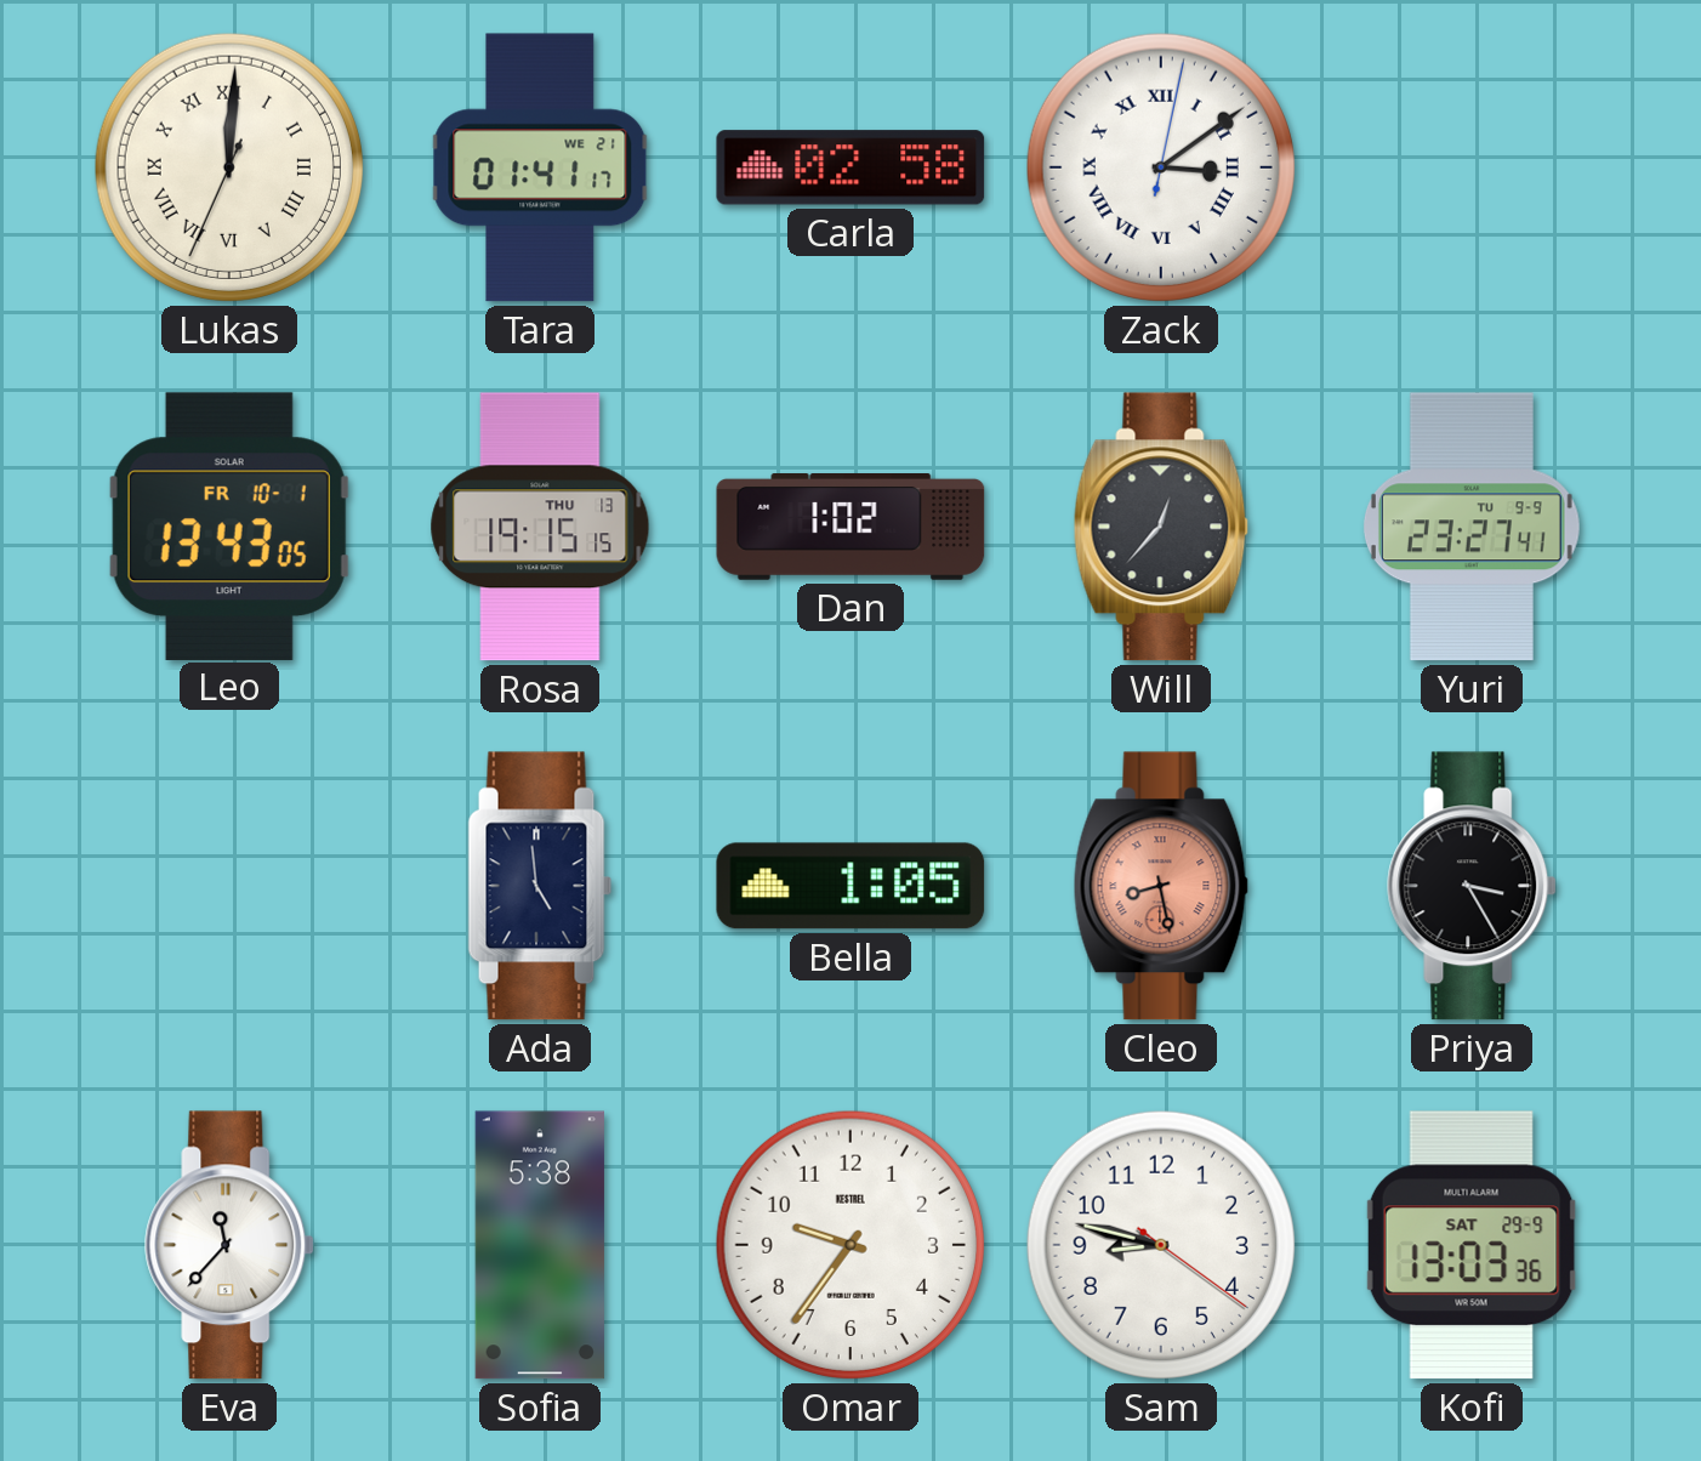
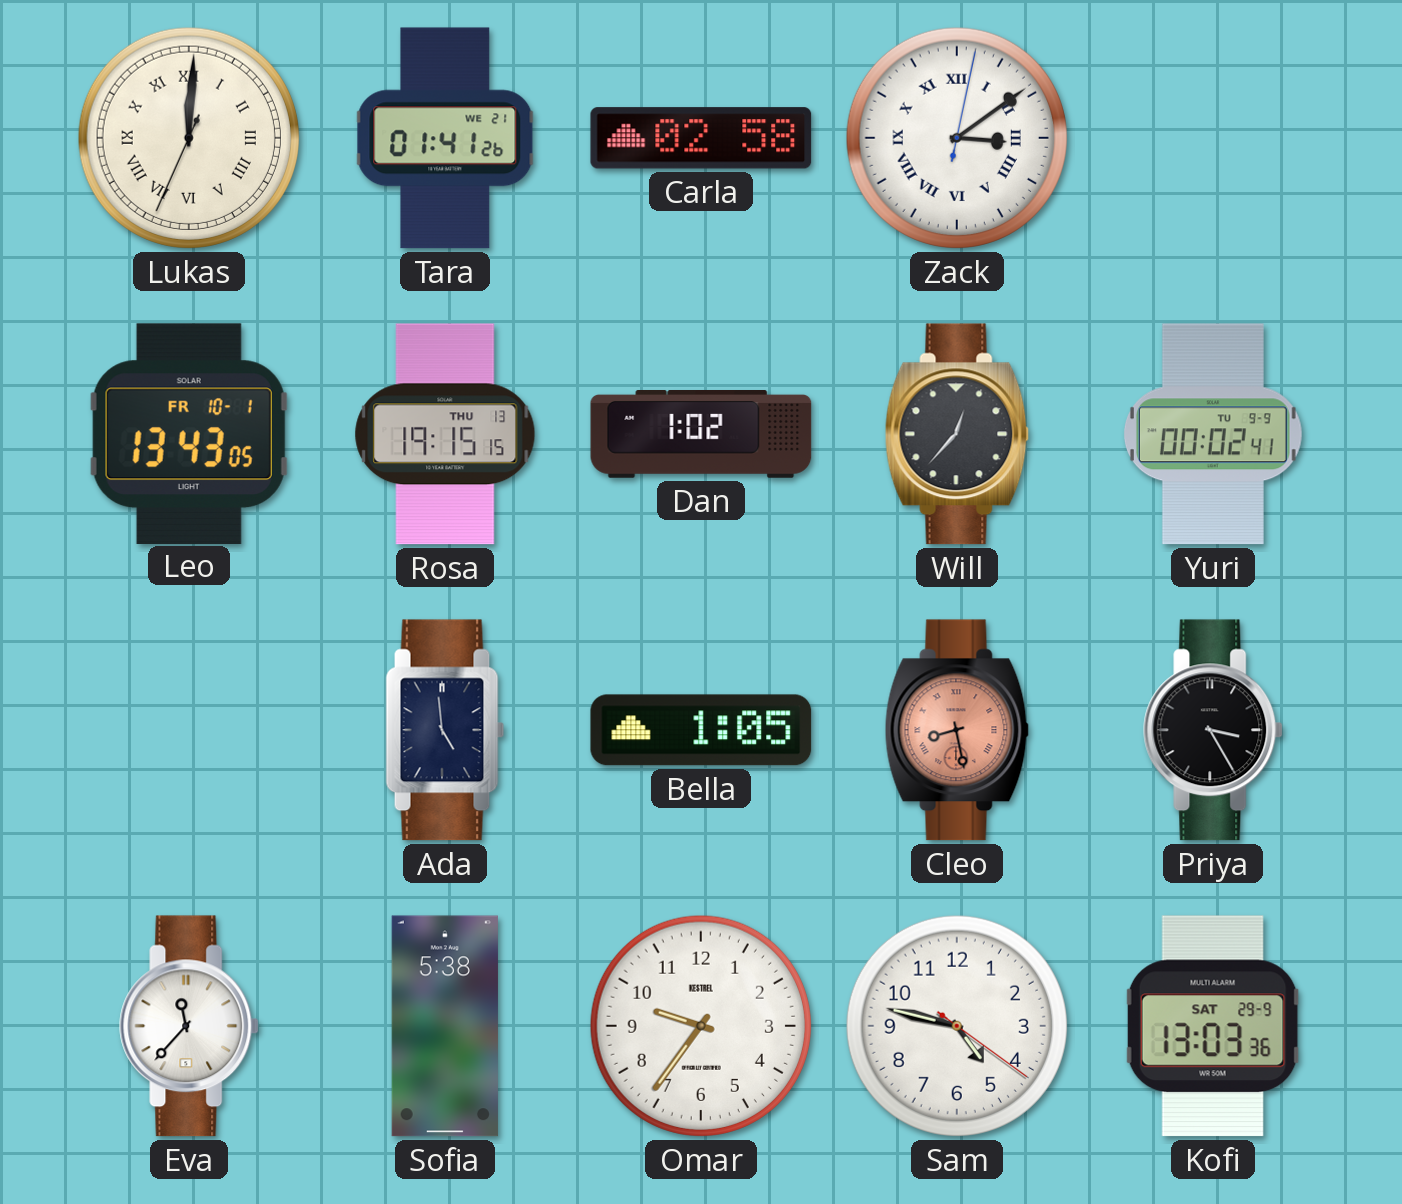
Tara: 01:41:17 -> 01:41:26 (445, 138)
Yuri: 23:27 -> 00:02 (1213, 434)
Sam: 8:47 -> 4:47 (957, 1026)
